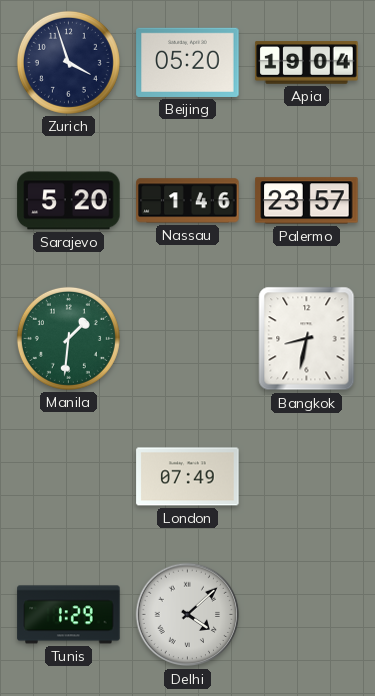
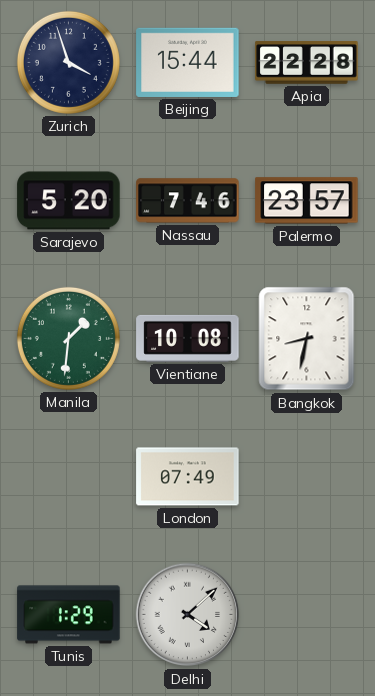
Beijing: 05:20 -> 15:44 (188, 62)
Apia: 19:04 -> 22:28 (307, 63)
Nassau: 1:46 -> 7:46 (188, 201)
Vientiane: none -> 10:08 (188, 338)
